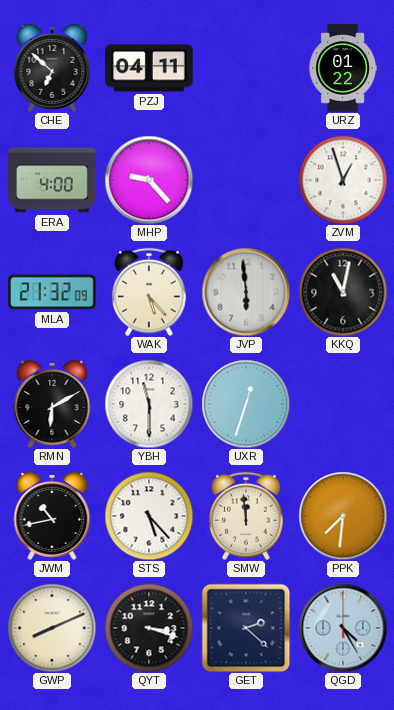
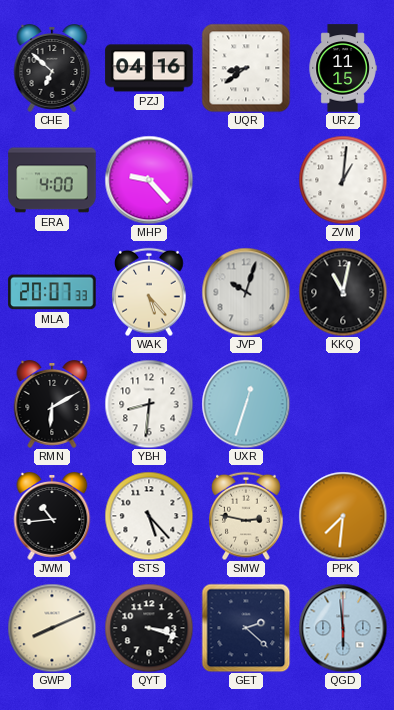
PZJ: 04:11 -> 04:16 (149, 68)
UQR: none -> 8:39 (246, 68)
URZ: 01:22 -> 11:15 (343, 68)
ZVM: 12:57 -> 1:01 (343, 180)
MLA: 21:32 -> 20:07 (52, 292)
JVP: 5:59 -> 10:03 (246, 292)
YBH: 11:30 -> 8:31 (149, 404)
JWM: 10:43 -> 10:44 (52, 517)
SMW: 11:59 -> 2:47 (246, 516)
QGD: 4:25 -> 5:59 (343, 628)
